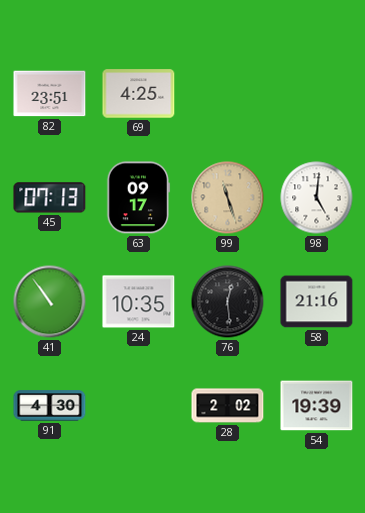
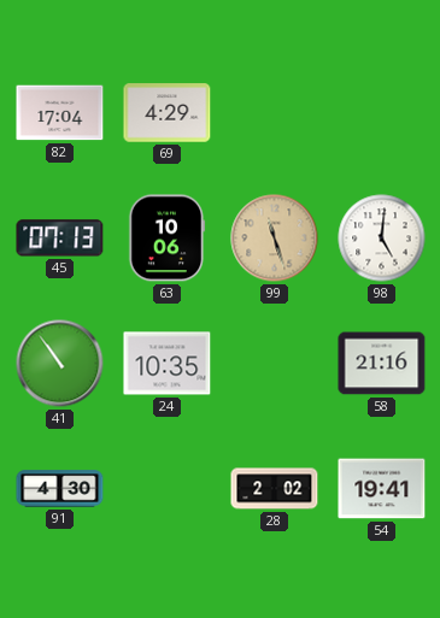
82: 23:51 -> 17:04 (60, 113)
69: 4:25 -> 4:29 (168, 113)
63: 09:17 -> 10:06 (168, 239)
76: 12:29 -> none (228, 302)
54: 19:39 -> 19:41 (382, 489)
